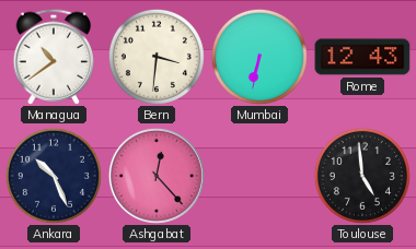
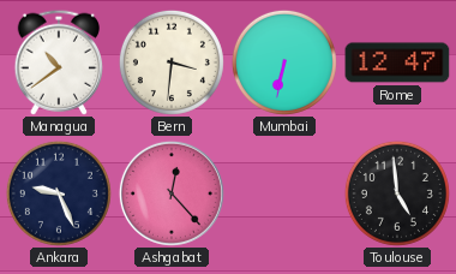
Rome: 12:43 -> 12:47 (397, 62)
Ankara: 10:26 -> 9:26 (59, 193)
